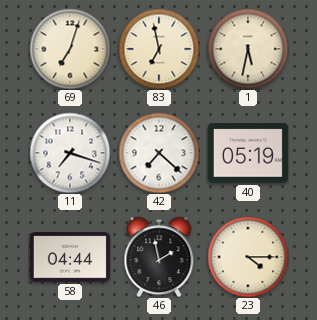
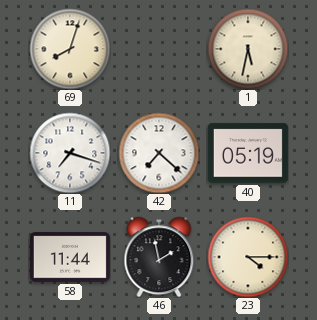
69: 7:03 -> 8:03 (70, 49)
83: 6:58 -> none (159, 49)
58: 04:44 -> 11:44 (70, 257)
